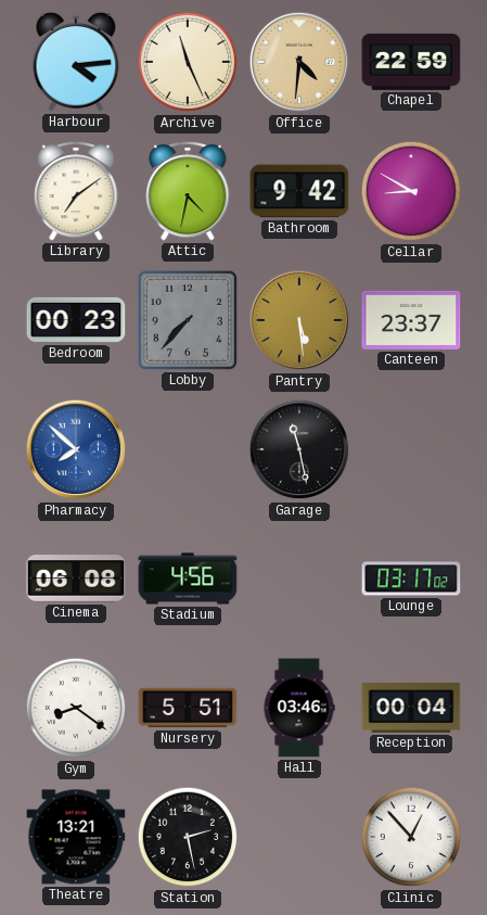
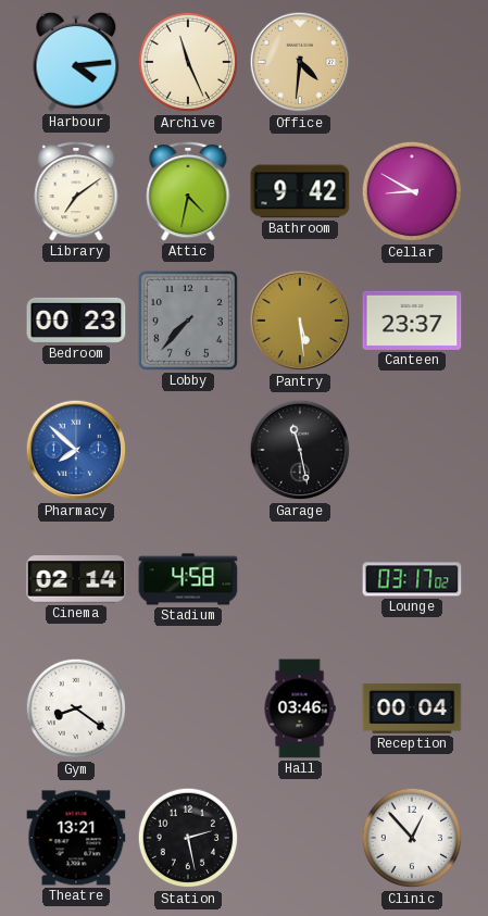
Chapel: 22:59 -> none (411, 62)
Cinema: 06:08 -> 02:14 (76, 579)
Stadium: 4:56 -> 4:58 (188, 579)
Nursery: 5:51 -> none (188, 708)
